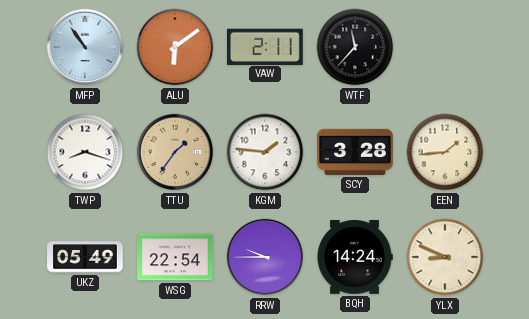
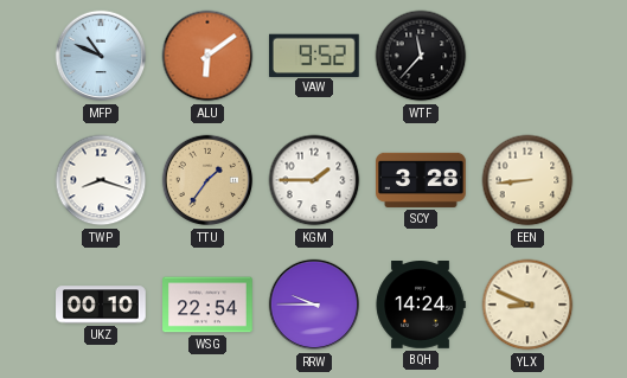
MFP: 10:54 -> 10:49 (101, 56)
VAW: 2:11 -> 9:52 (314, 55)
KGM: 1:46 -> 1:45 (314, 180)
EEN: 1:44 -> 8:44 (527, 180)
UKZ: 05:49 -> 00:10 (101, 305)
